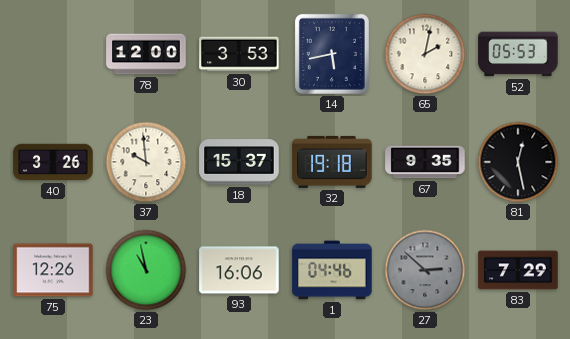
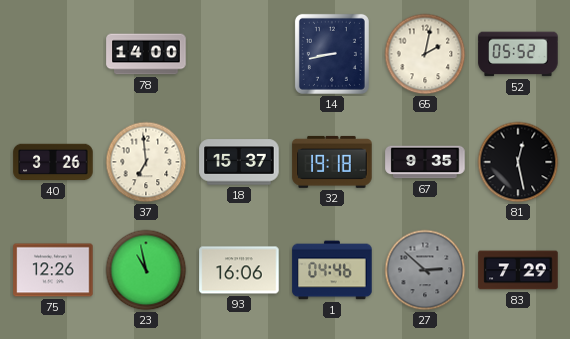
78: 12:00 -> 14:00 (146, 54)
30: 3:53 -> none (239, 54)
14: 5:43 -> 8:43 (332, 54)
52: 05:53 -> 05:52 (518, 54)
37: 9:59 -> 6:59 (146, 162)
